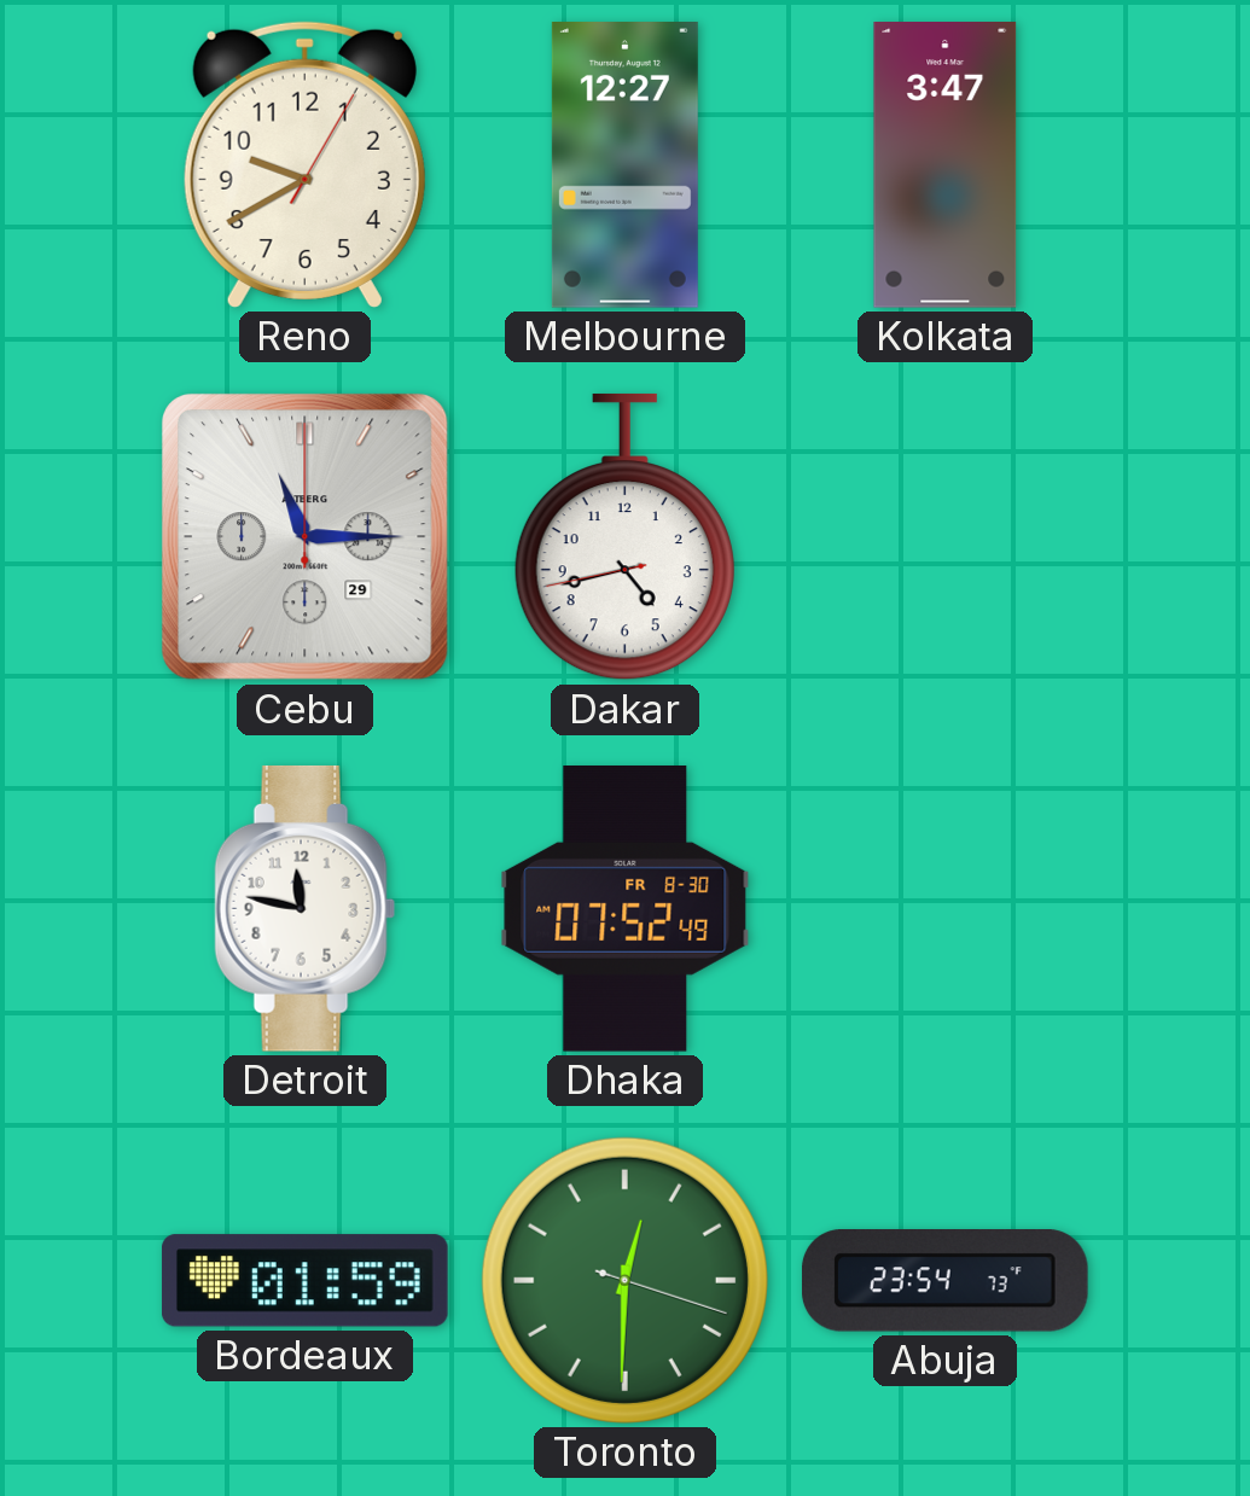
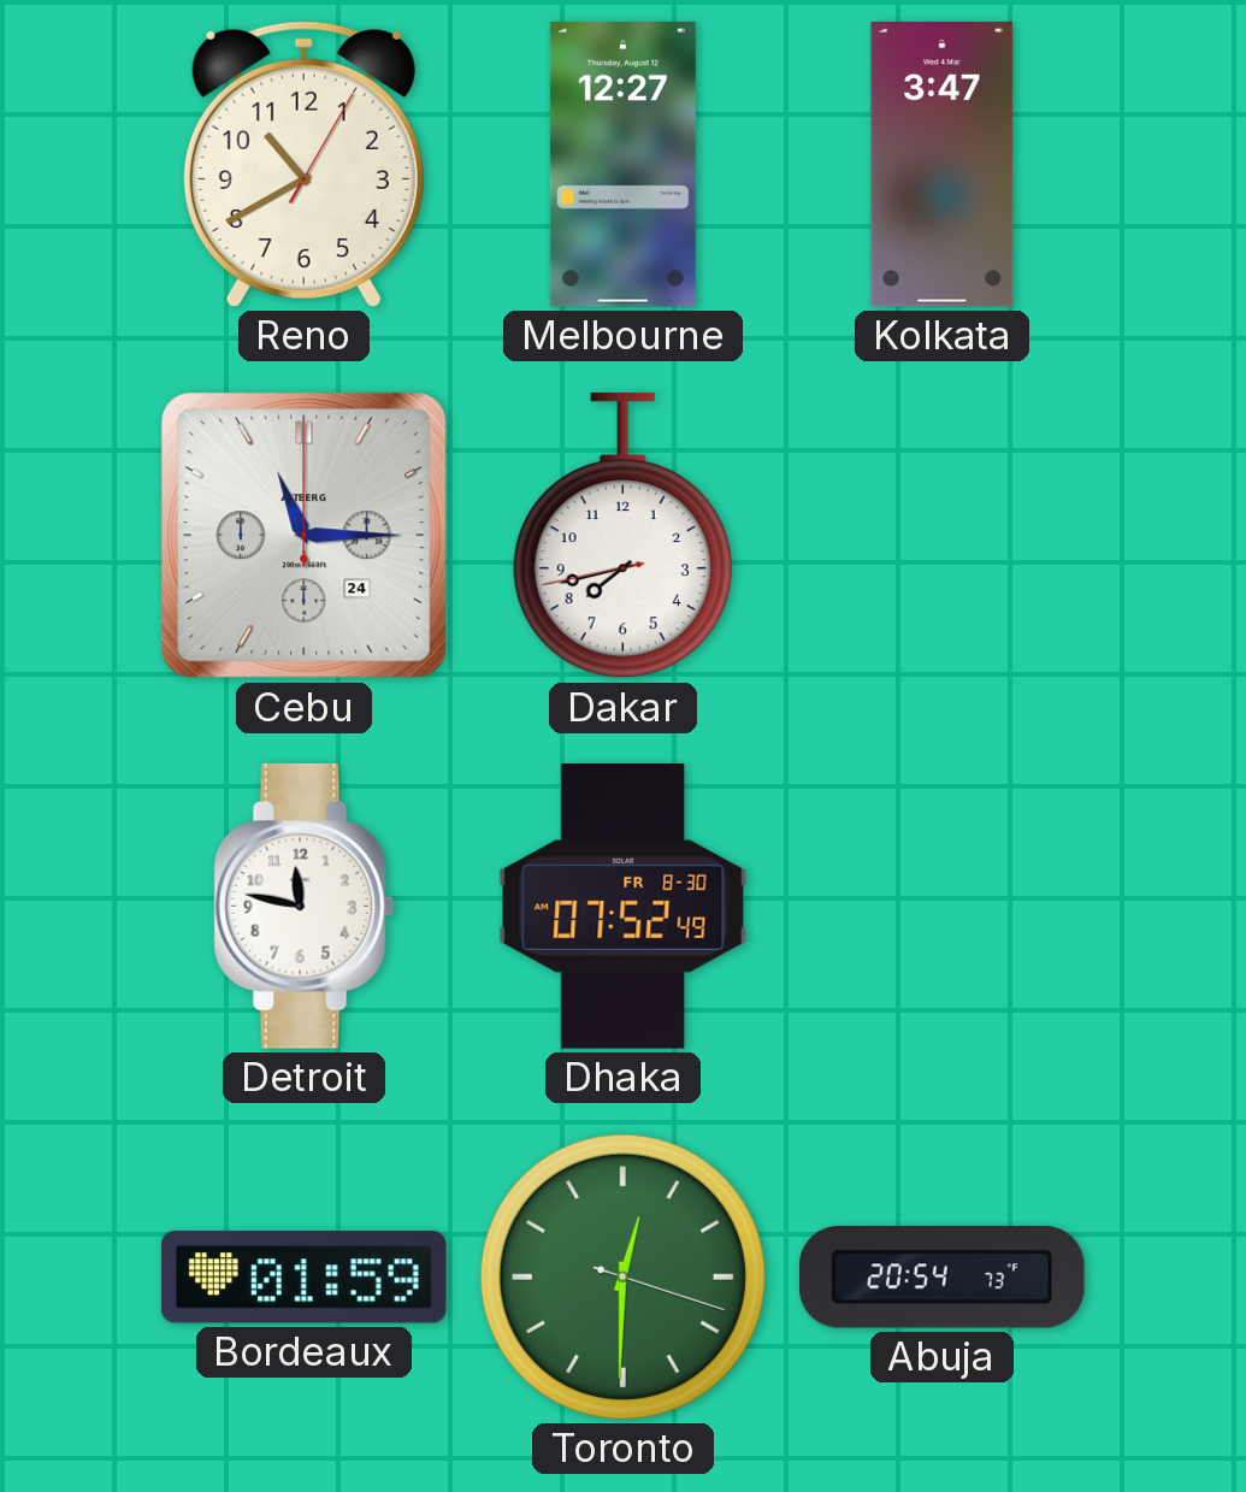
Reno: 9:40 -> 10:40 (303, 164)
Cebu date: 29 -> 24 (305, 536)
Dakar: 4:42 -> 7:42 (622, 536)
Abuja: 23:54 -> 20:54 (941, 1278)
